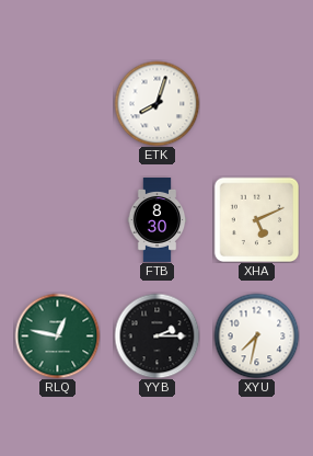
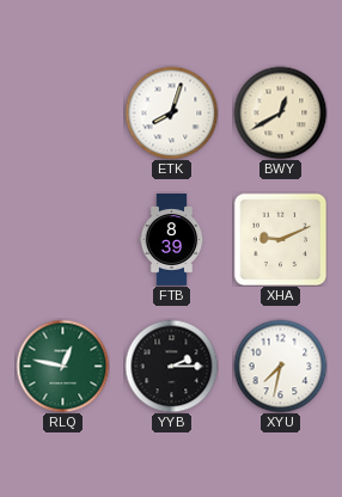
BWY: none -> 12:40 (280, 112)
FTB: 8:30 -> 8:39 (172, 240)
XHA: 5:11 -> 9:11 (280, 239)
